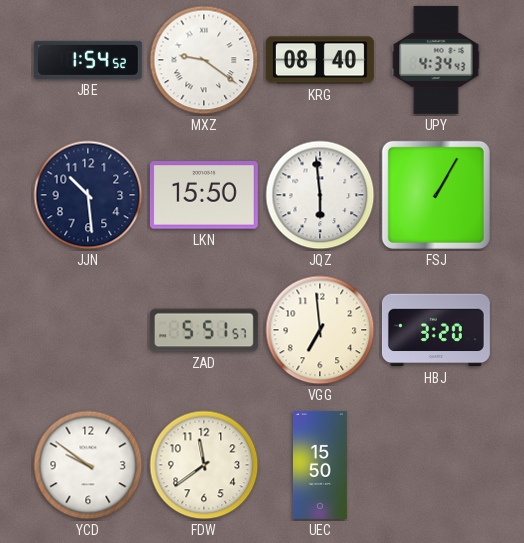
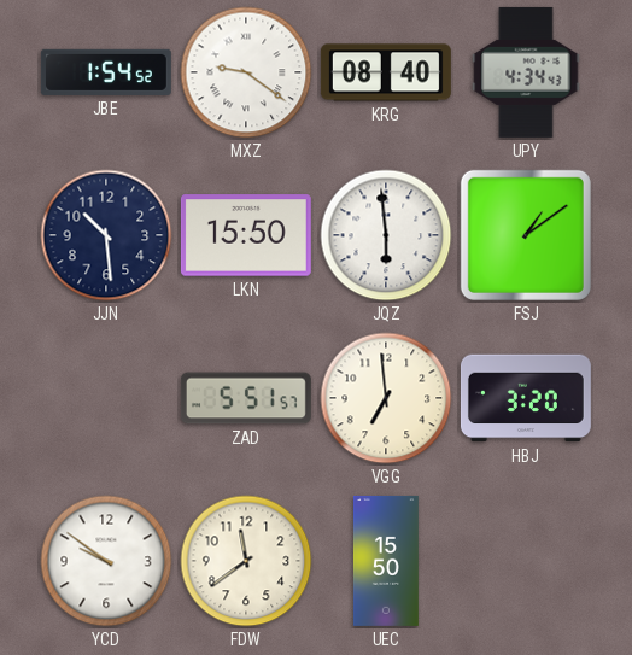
FSJ: 1:05 -> 1:09 (526, 235)
